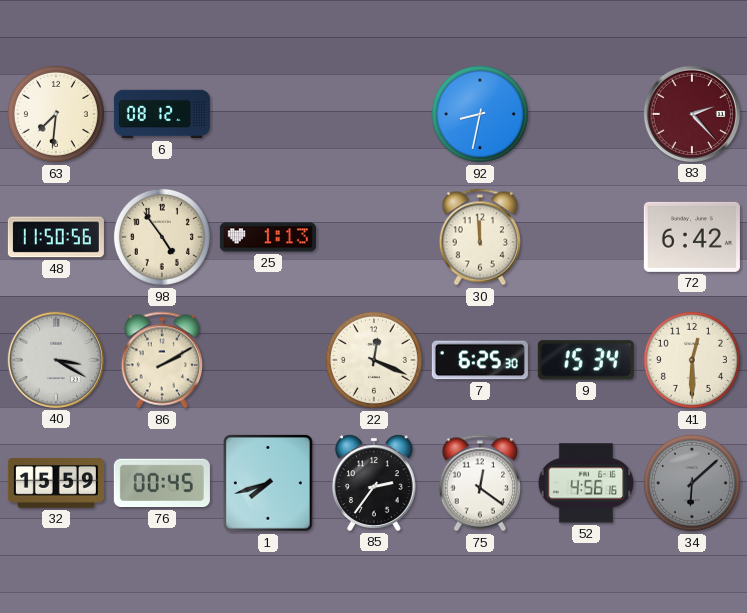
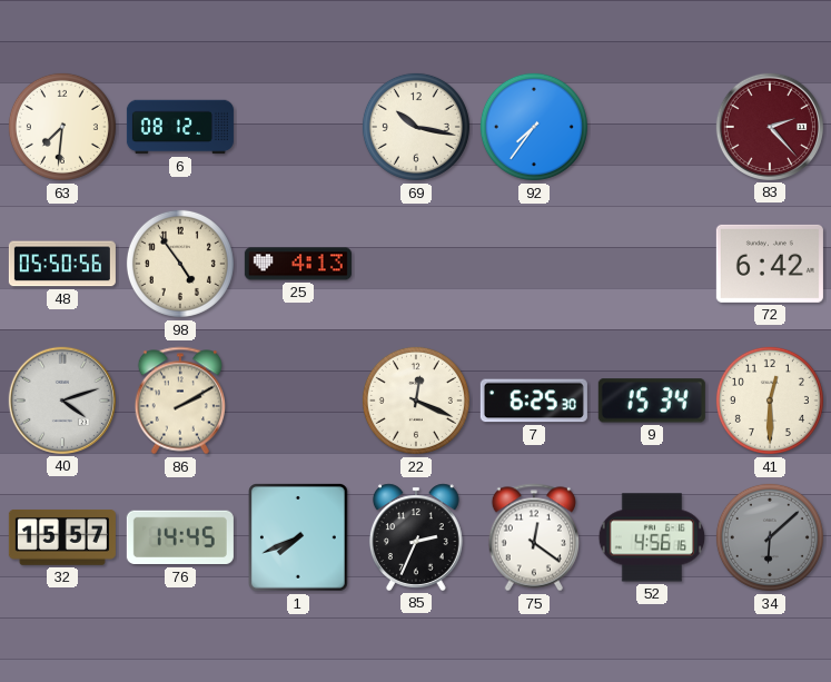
69: none -> 10:17 (416, 127)
92: 8:32 -> 7:36 (534, 127)
48: 11:50 -> 05:50 (62, 264)
25: 1:13 -> 4:13 (298, 264)
30: 11:59 -> none (479, 237)
40: 3:20 -> 4:12 (62, 401)
32: 15:59 -> 15:57 (62, 537)
76: 00:45 -> 14:45 (180, 537)
1: 7:42 -> 7:41 (299, 538)
85: 2:36 -> 2:34 (416, 537)
